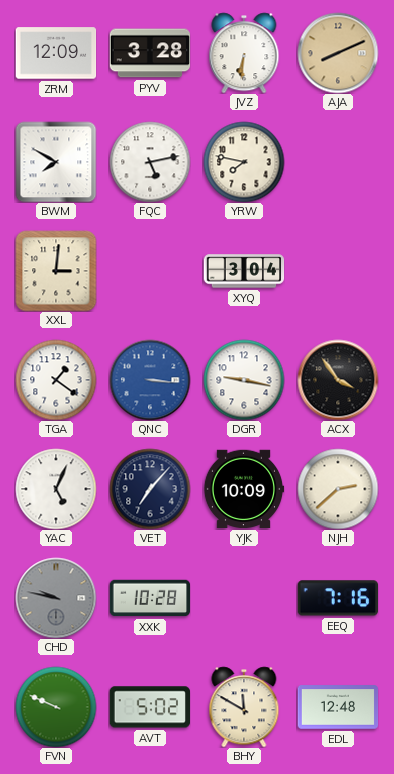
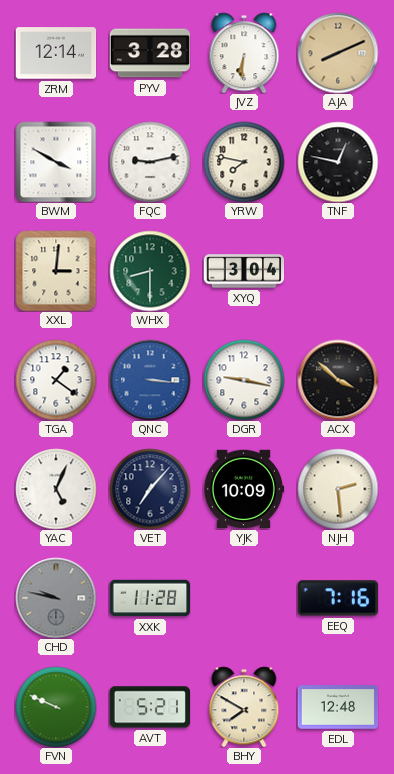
ZRM: 12:09 -> 12:14 (56, 53)
BWM: 7:50 -> 3:50 (56, 162)
FQC: 5:13 -> 9:13 (150, 162)
TNF: none -> 12:47 (338, 162)
WHX: none -> 8:30 (150, 271)
ACX: 3:54 -> 3:52 (338, 380)
NJH: 2:38 -> 2:29 (338, 489)
XXK: 10:28 -> 11:28 (150, 598)
AVT: 5:02 -> 5:21 (149, 707)
BHY: 11:50 -> 7:50 (244, 707)
